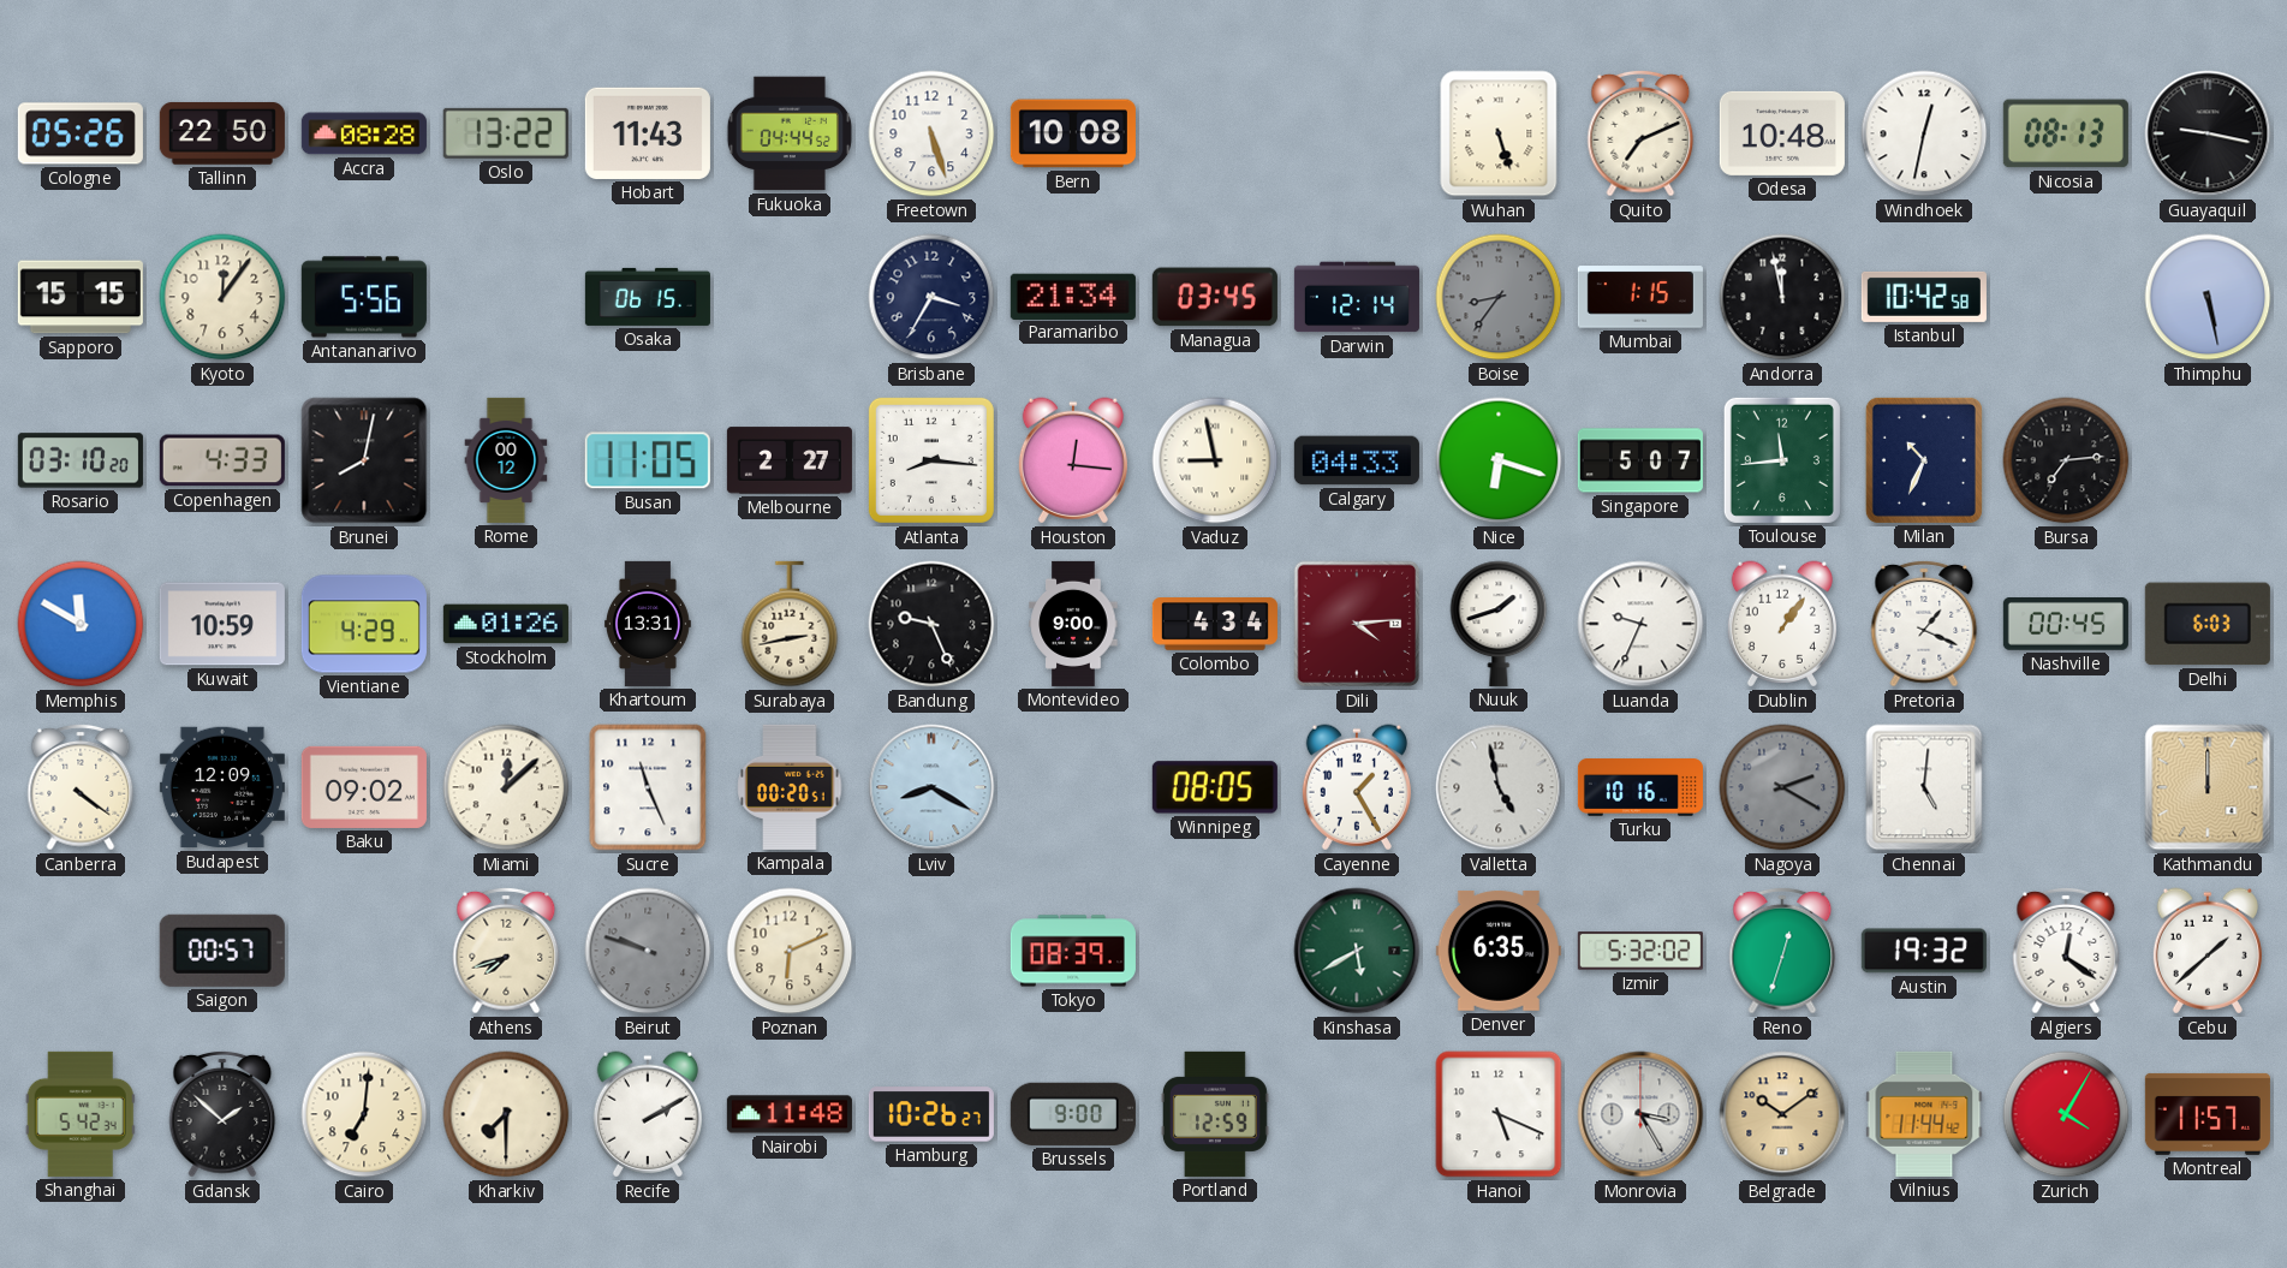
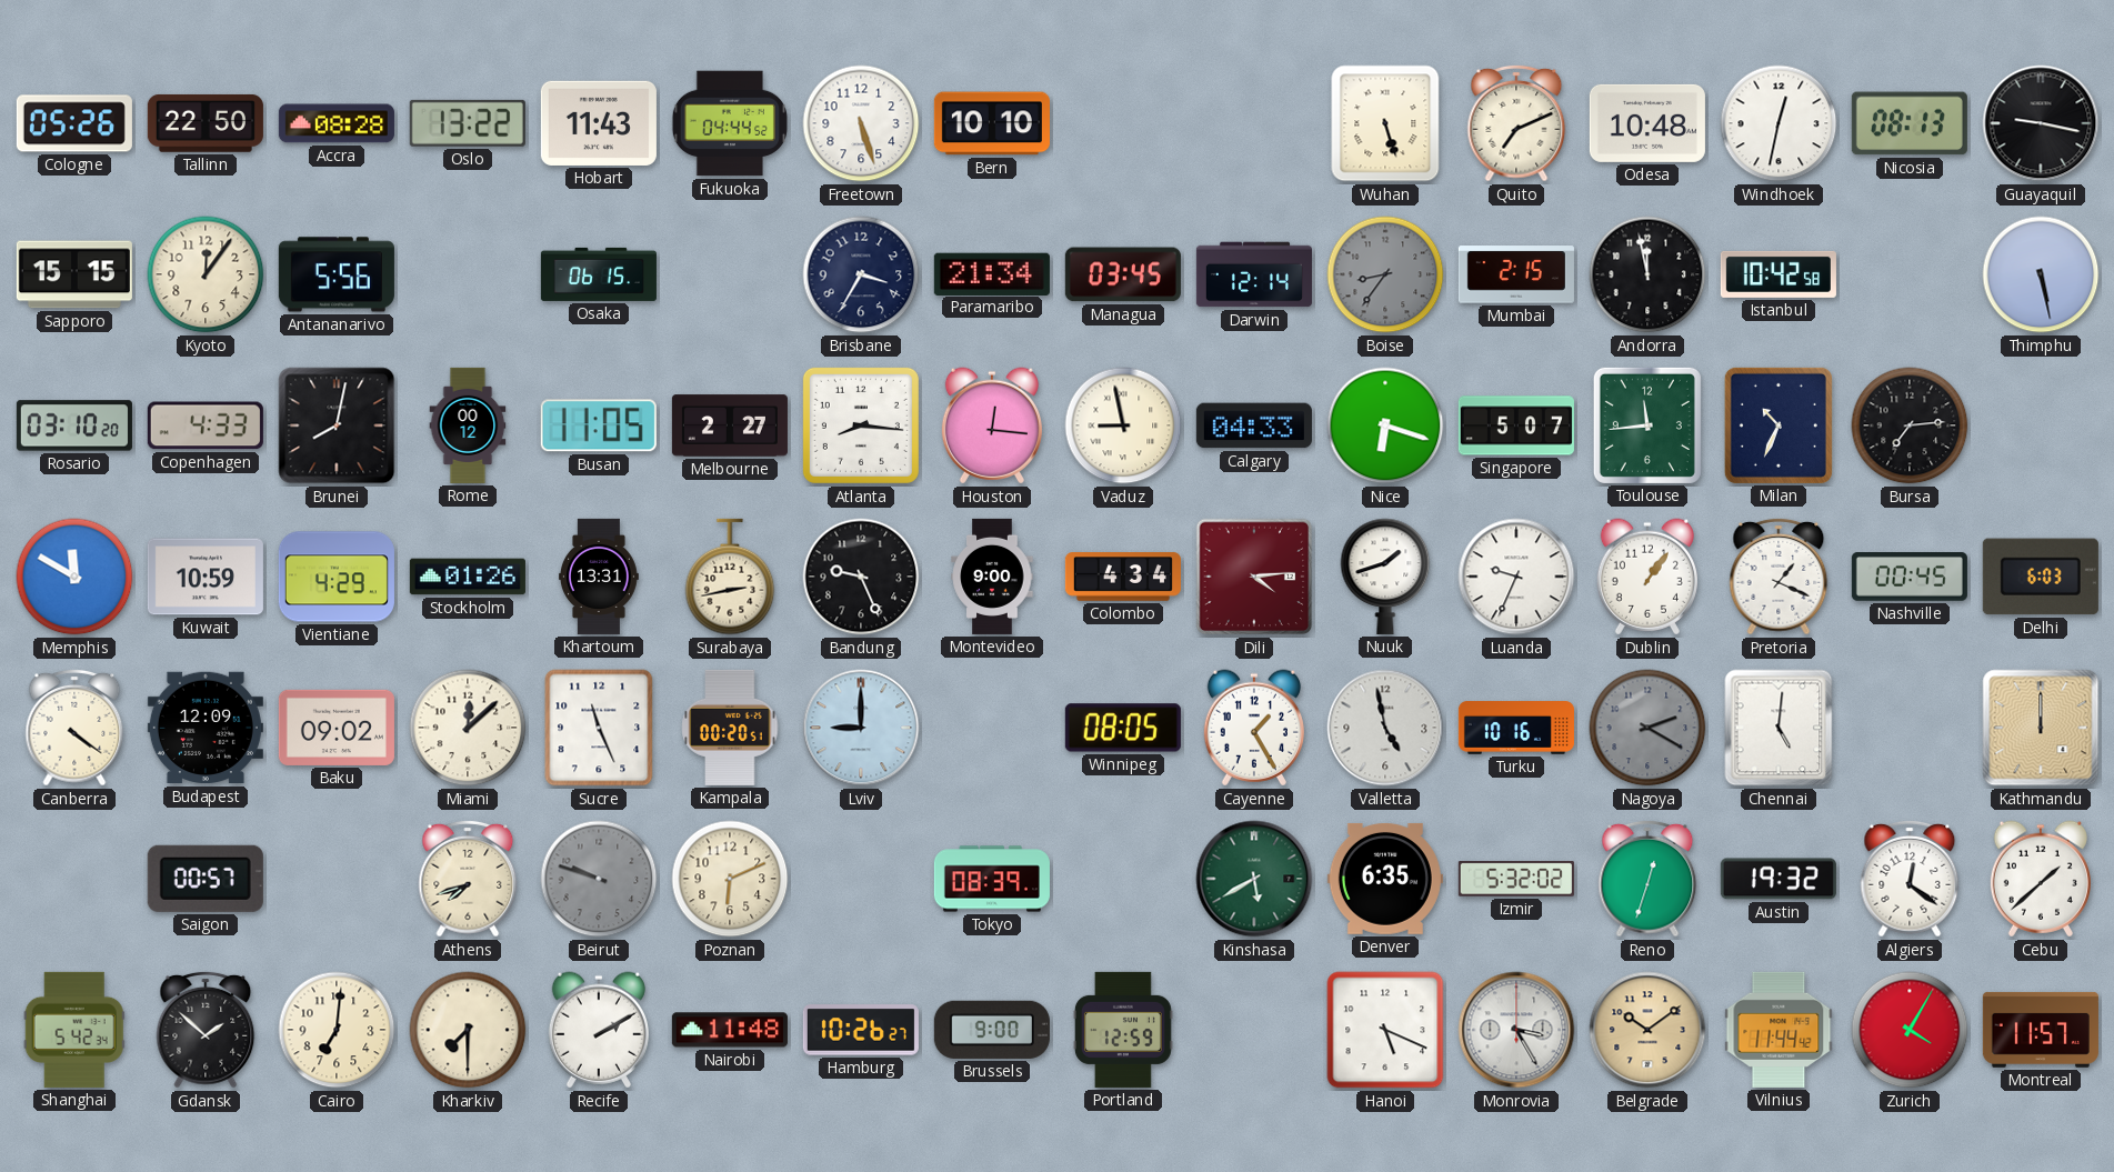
Bern: 10:08 -> 10:10 (992, 123)
Mumbai: 1:15 -> 2:15 (1516, 274)
Lviv: 8:20 -> 9:00 (861, 728)
